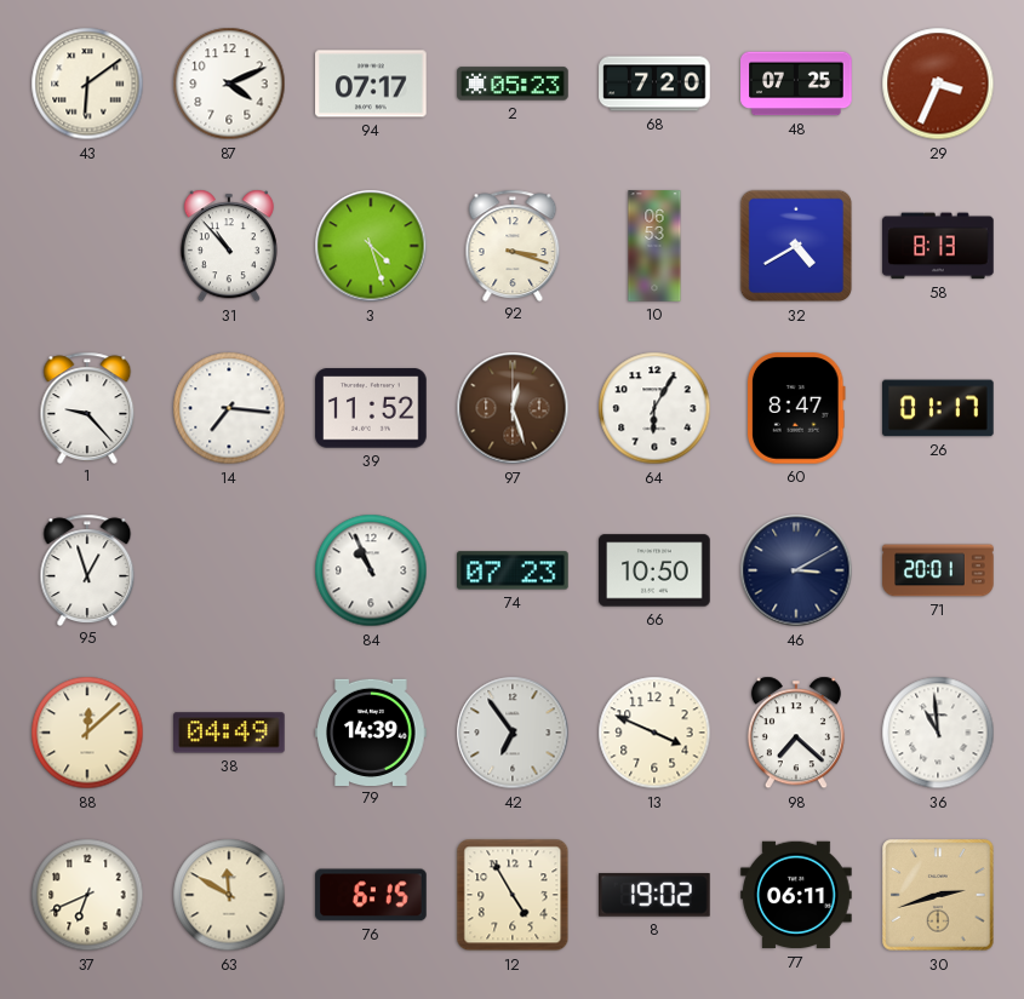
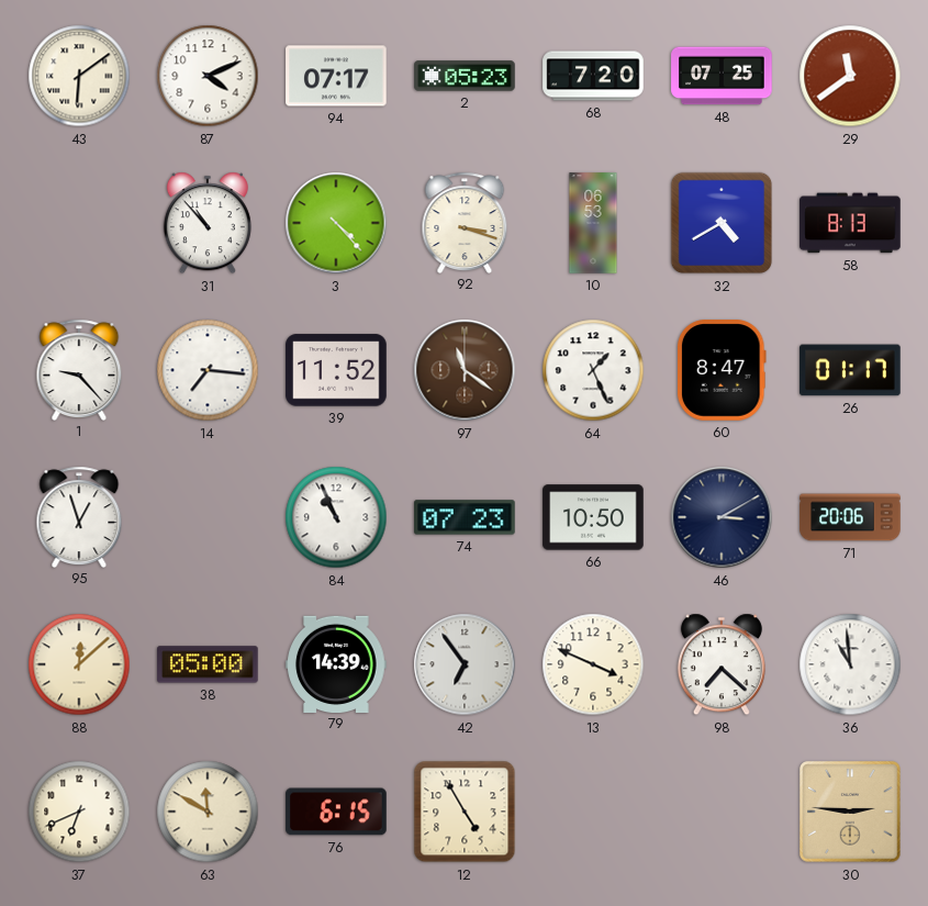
29: 3:34 -> 11:39 (850, 76)
3: 4:27 -> 4:23 (336, 223)
97: 12:27 -> 11:21 (465, 370)
64: 6:05 -> 1:26 (593, 370)
71: 20:01 -> 20:06 (850, 517)
38: 04:49 -> 05:00 (208, 664)
8: 19:02 -> none (654, 895)
77: 06:11 -> none (796, 895)
30: 2:42 -> 2:46 (850, 812)
